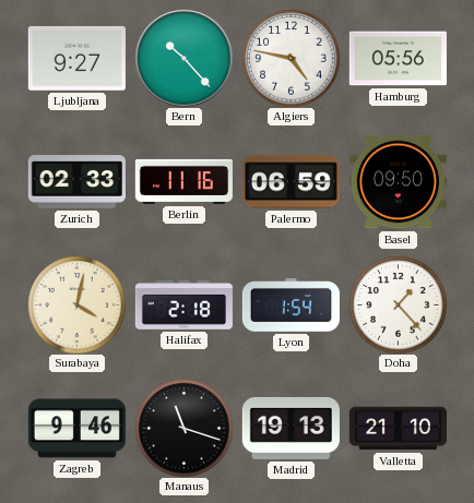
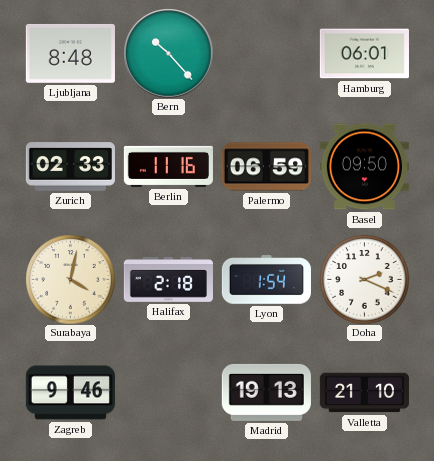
Ljubljana: 9:27 -> 8:48 (70, 53)
Algiers: 4:47 -> none (291, 58)
Hamburg: 05:56 -> 06:01 (364, 54)
Doha: 1:23 -> 2:19 (364, 279)
Manaus: 11:18 -> none (183, 428)
